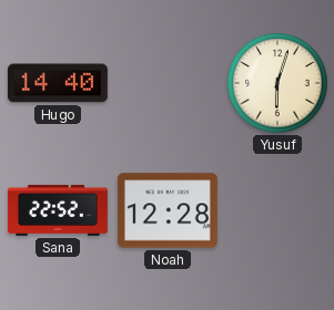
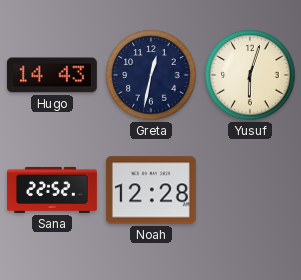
Hugo: 14:40 -> 14:43 (52, 75)
Greta: none -> 12:32 (151, 75)
